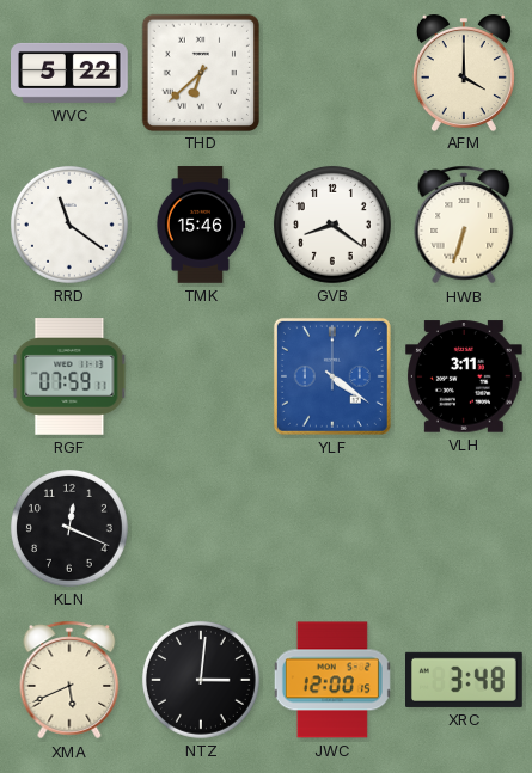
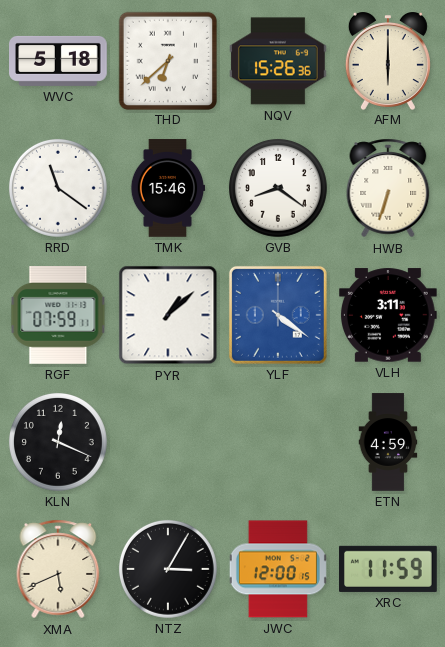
WVC: 5:22 -> 5:18 (58, 61)
NQV: none -> 15:26 (279, 61)
AFM: 4:00 -> 6:00 (388, 61)
PYR: none -> 1:08 (168, 315)
ETN: none -> 4:59 (388, 442)
NTZ: 3:01 -> 3:05 (168, 569)
XRC: 3:48 -> 11:59 (389, 569)
